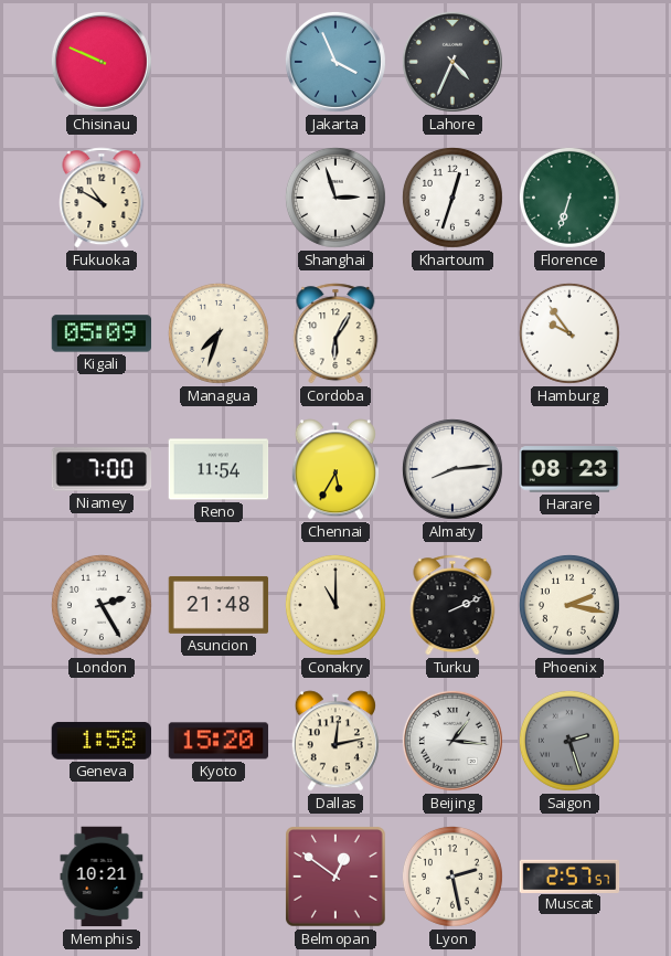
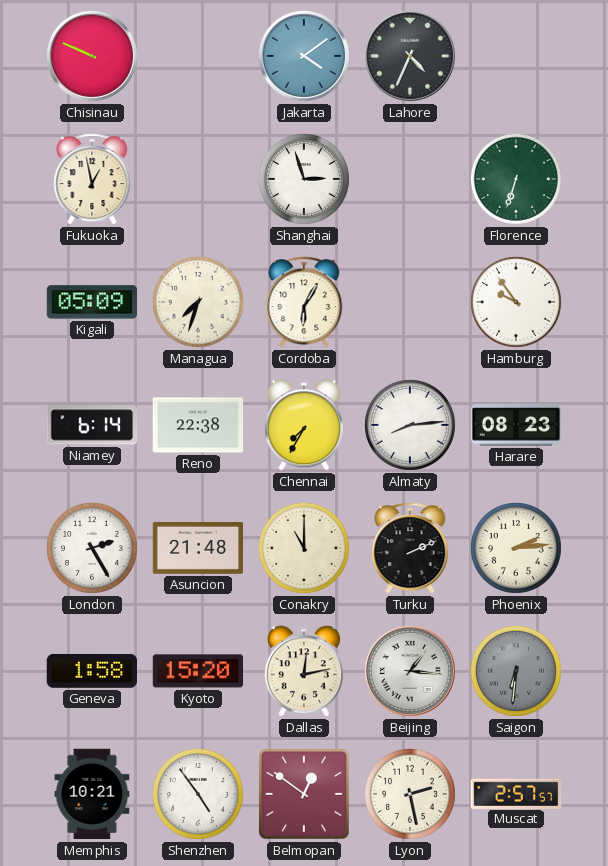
Jakarta: 3:56 -> 4:09 (304, 56)
Fukuoka: 10:50 -> 12:58 (92, 179)
Khartoum: 12:33 -> none (452, 198)
Niamey: 7:00 -> 6:14 (92, 425)
Reno: 11:54 -> 22:38 (198, 425)
Chennai: 5:35 -> 7:35 (304, 425)
Phoenix: 2:17 -> 2:14 (516, 548)
Saigon: 2:27 -> 6:31 (516, 671)
Shenzhen: none -> 4:54 (198, 794)
